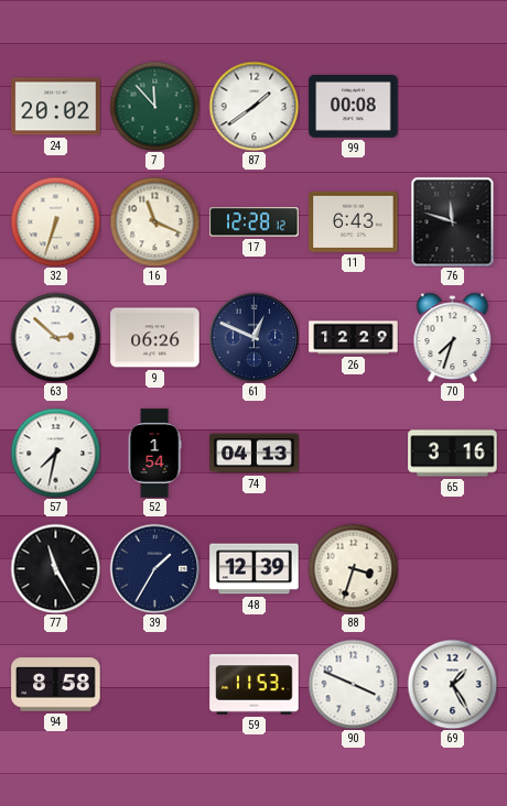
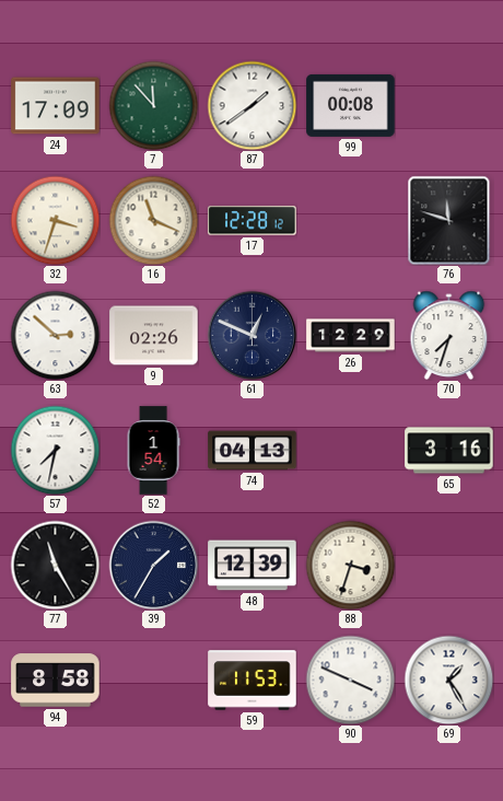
24: 20:02 -> 17:09 (56, 106)
32: 6:33 -> 3:33 (55, 220)
11: 6:43 -> none (354, 221)
9: 06:26 -> 02:26 (154, 336)
